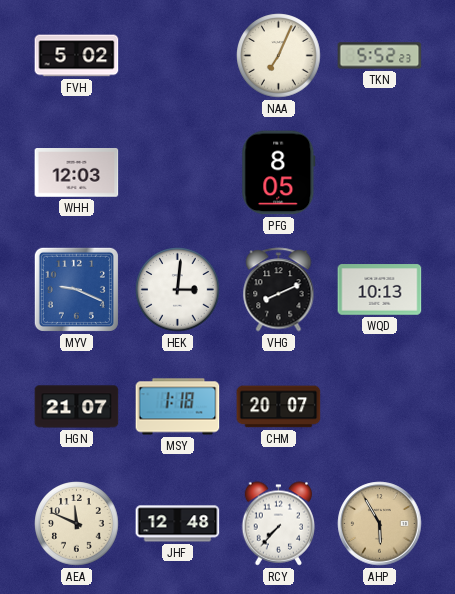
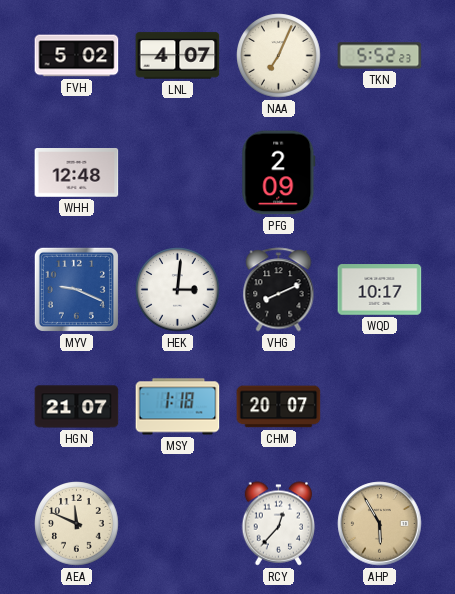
LNL: none -> 4:07 (178, 56)
WHH: 12:03 -> 12:48 (77, 173)
PFG: 8:05 -> 2:09 (279, 173)
WQD: 10:13 -> 10:17 (380, 290)
JHF: 12:48 -> none (178, 524)
RCY: 7:37 -> 12:37 (279, 524)
